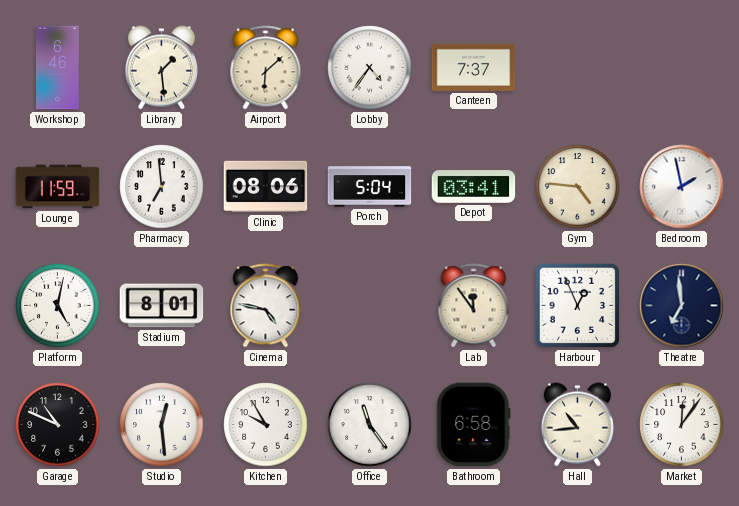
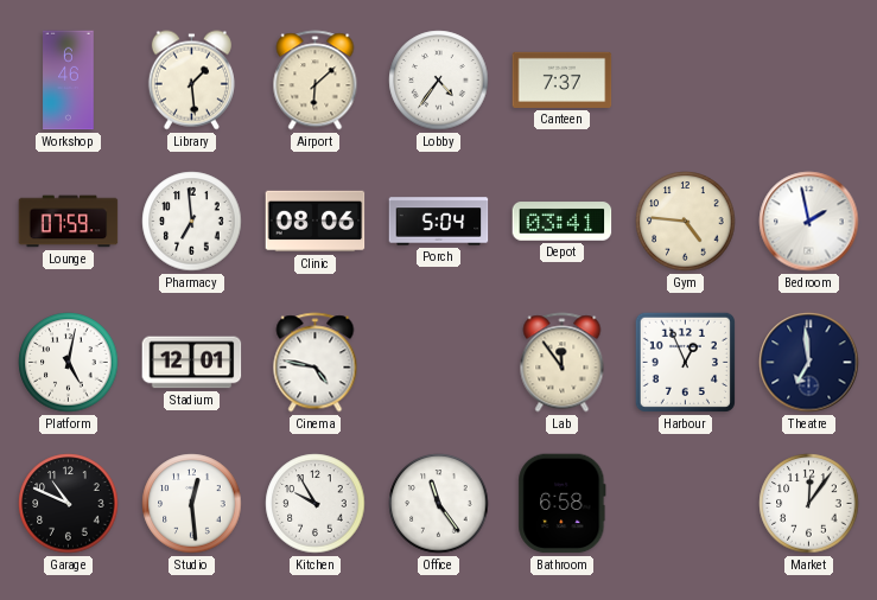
Lounge: 11:59 -> 07:59 (69, 222)
Stadium: 8:01 -> 12:01 (192, 363)
Hall: 10:44 -> none (577, 425)
